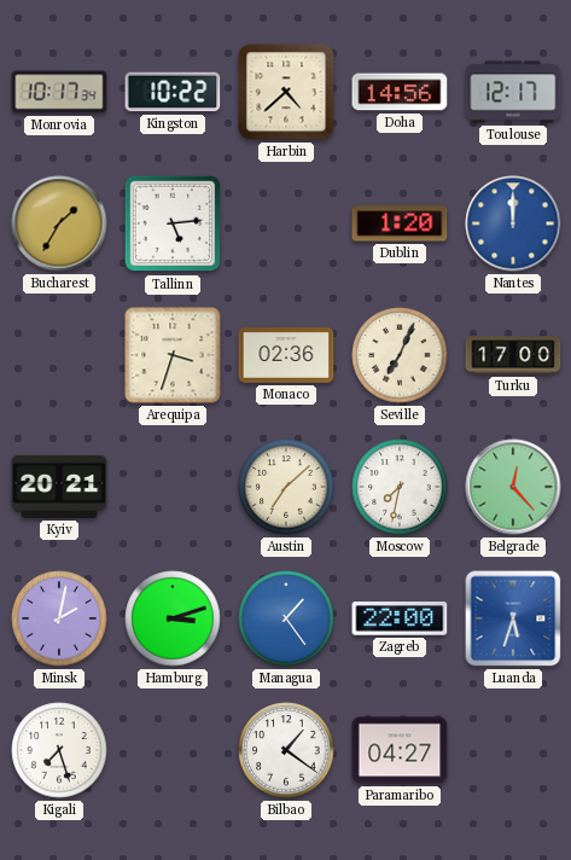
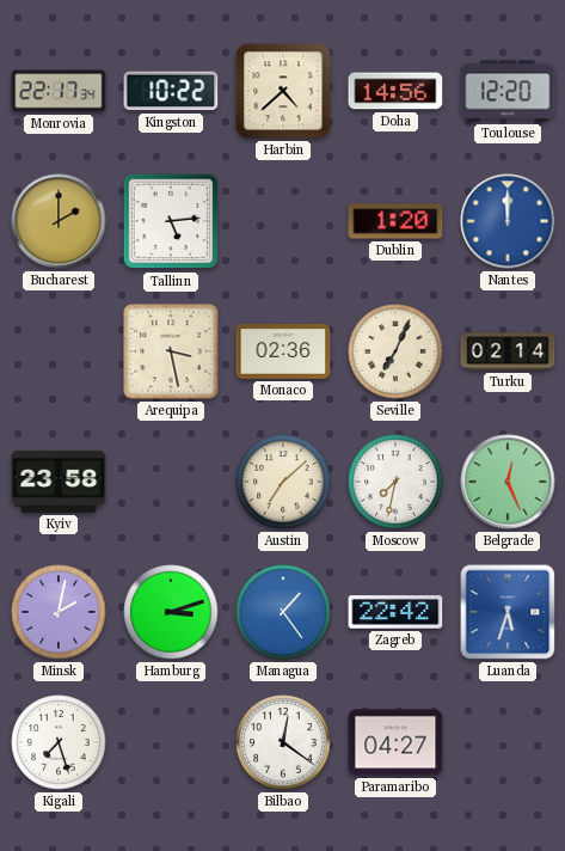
Monrovia: 10:17 -> 22:17 (59, 91)
Toulouse: 12:17 -> 12:20 (508, 91)
Bucharest: 1:35 -> 2:00 (59, 221)
Arequipa: 3:33 -> 3:28 (171, 351)
Turku: 17:00 -> 02:14 (508, 351)
Kyiv: 20:21 -> 23:58 (59, 482)
Belgrade: 12:23 -> 12:26 (508, 482)
Zagreb: 22:00 -> 22:42 (395, 612)
Bilbao: 1:21 -> 12:21 (283, 742)
